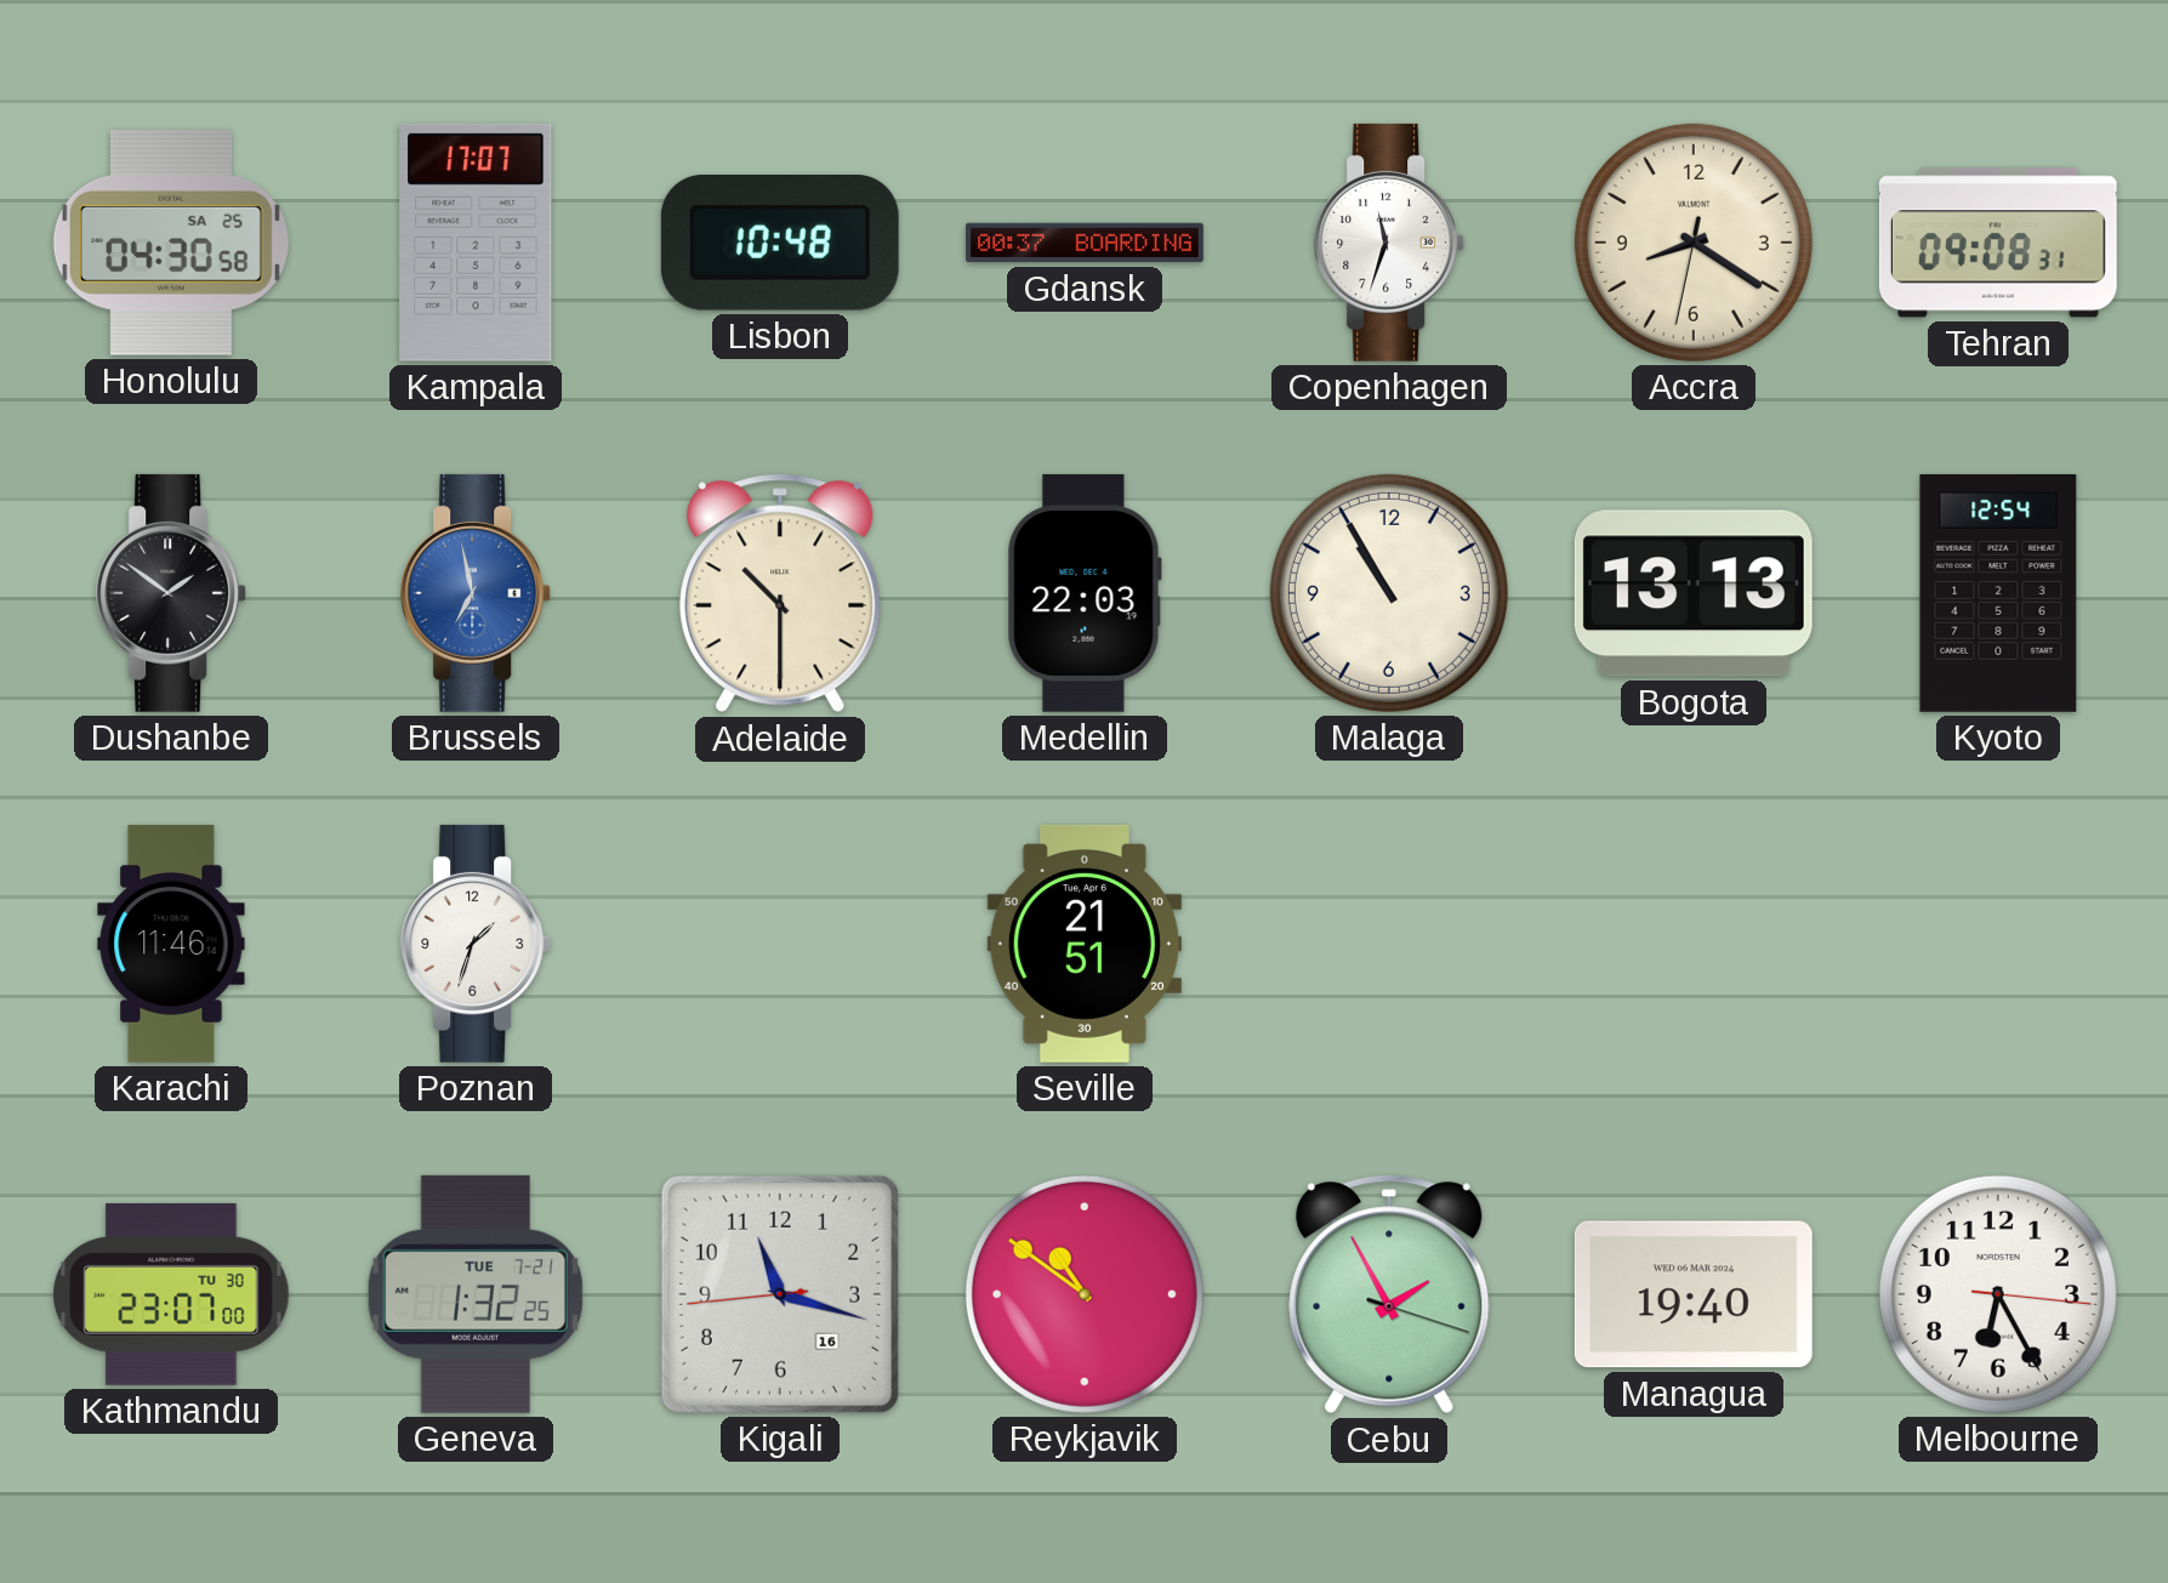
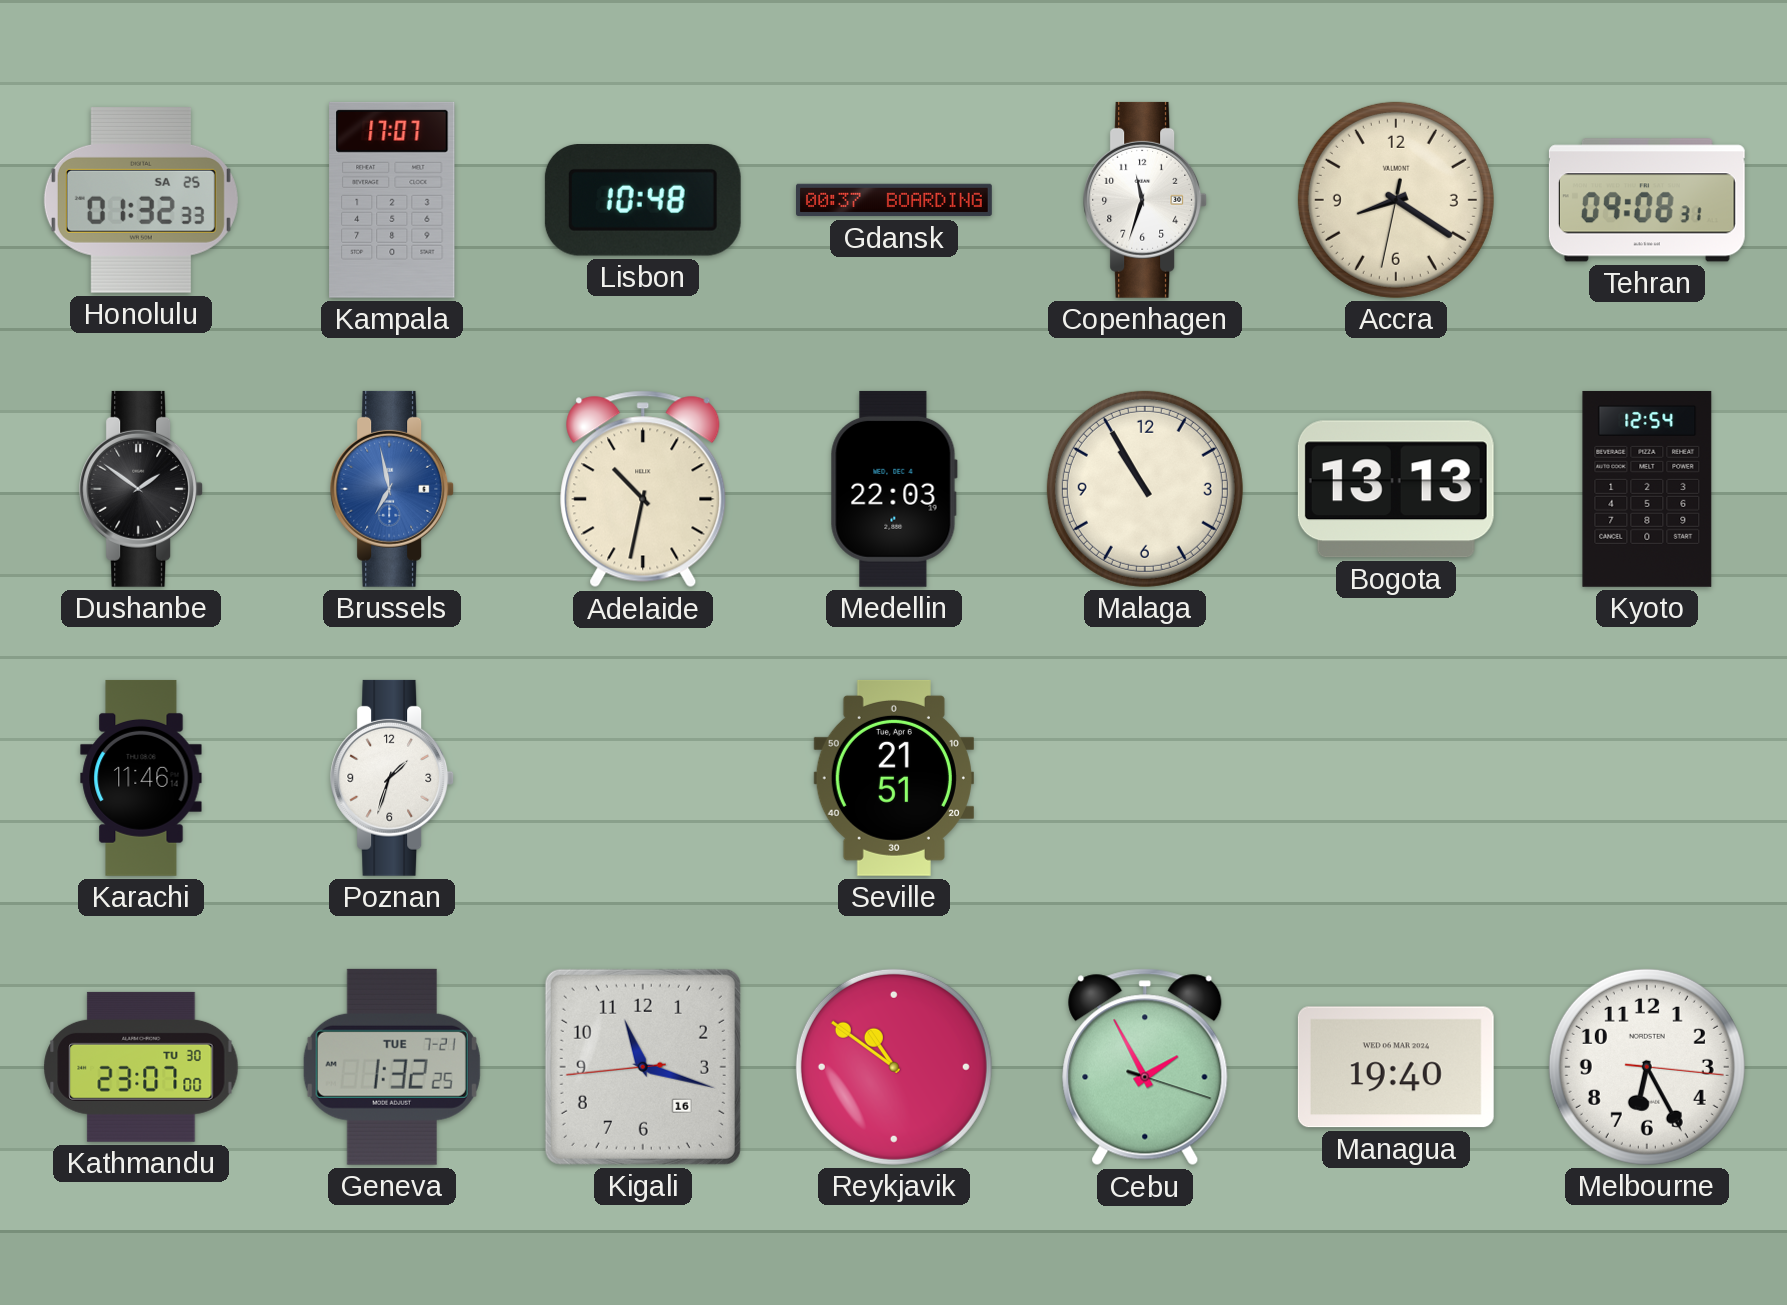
Honolulu: 04:30 -> 01:32 (141, 200)
Adelaide: 10:30 -> 10:32 (643, 489)
